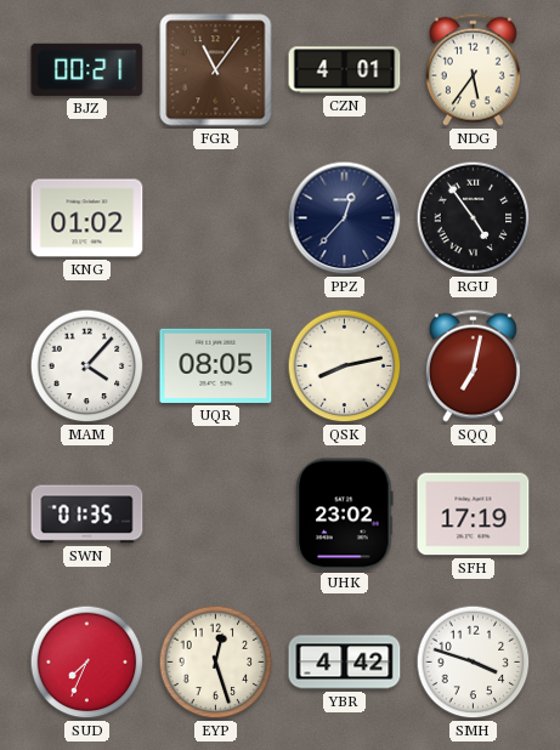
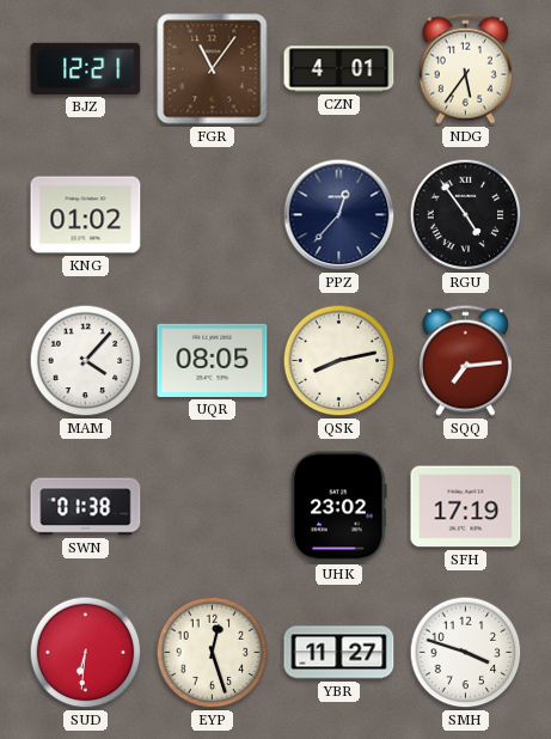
BJZ: 00:21 -> 12:21 (86, 68)
SQQ: 7:02 -> 7:14 (465, 360)
SWN: 01:35 -> 01:38 (86, 507)
SUD: 7:34 -> 6:31 (86, 653)
YBR: 4:42 -> 11:27 (339, 653)
